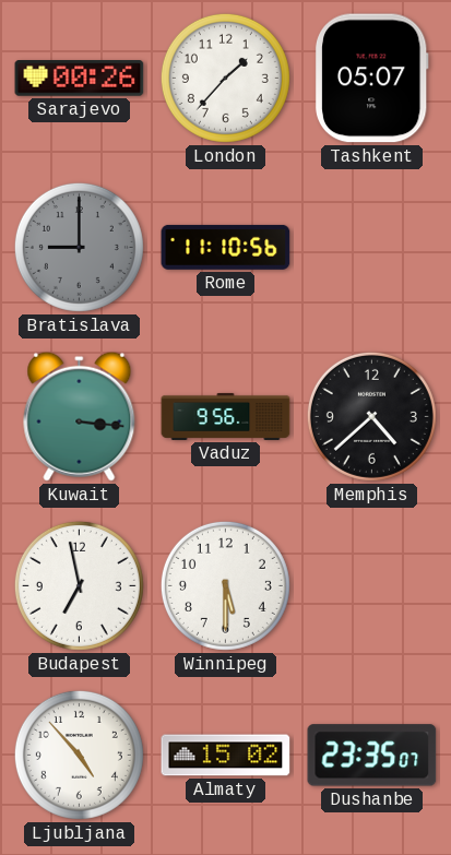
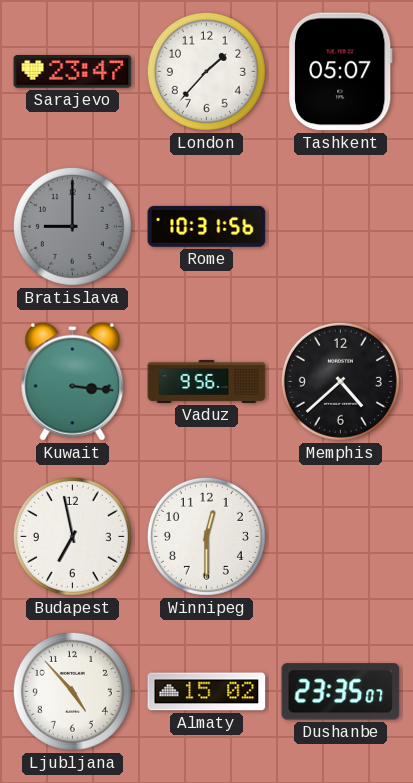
Sarajevo: 00:26 -> 23:47 (73, 72)
Rome: 11:10 -> 10:31 (207, 226)
Winnipeg: 5:30 -> 12:30 (206, 536)
